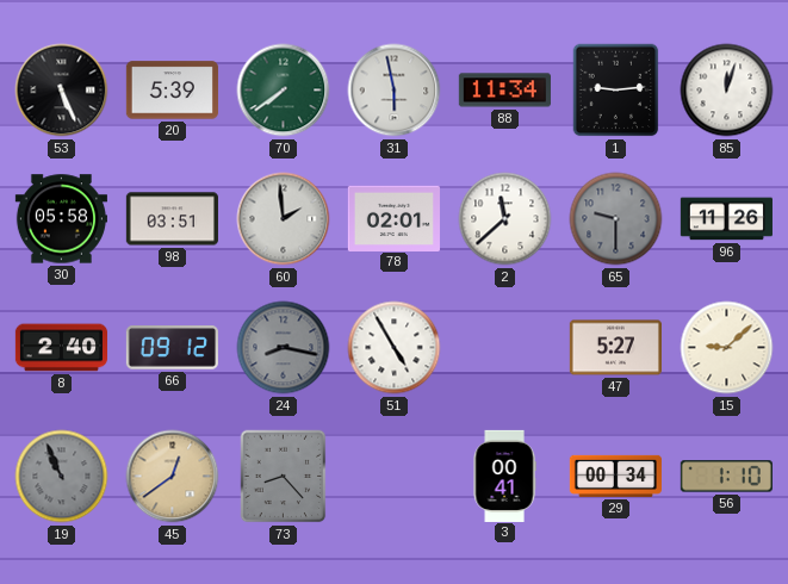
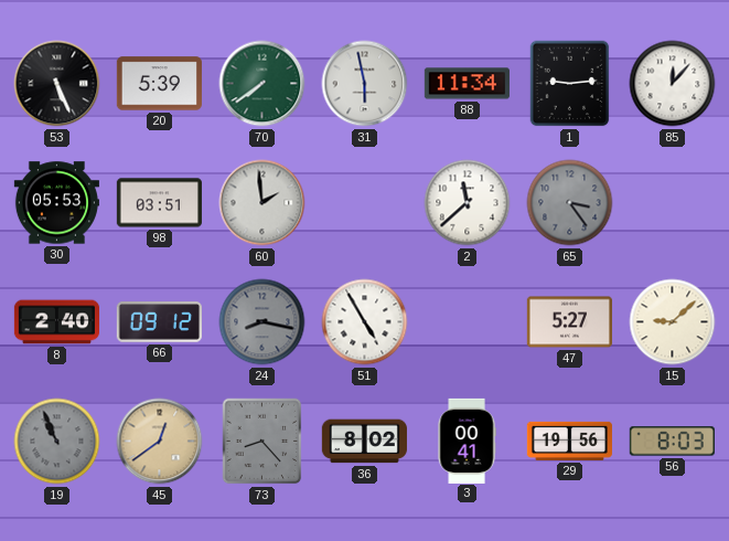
85: 12:03 -> 12:07 (673, 84)
30: 05:58 -> 05:53 (56, 203)
78: 02:01 -> none (393, 218)
65: 9:30 -> 3:24 (570, 203)
96: 11:26 -> none (726, 219)
36: none -> 8:02 (364, 442)
29: 00:34 -> 19:56 (569, 441)
56: 1:10 -> 8:03 (672, 442)
